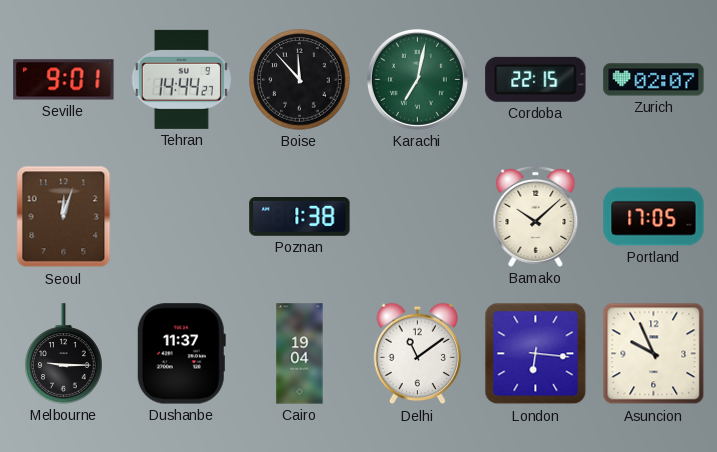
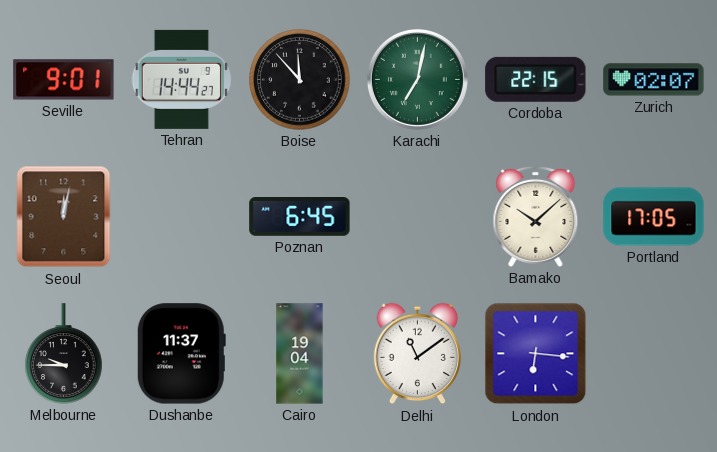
Seoul: 12:03 -> 12:02 (64, 217)
Poznan: 1:38 -> 6:45 (300, 217)
Melbourne: 9:15 -> 9:45 (64, 354)
Asuncion: 9:56 -> none (654, 354)
